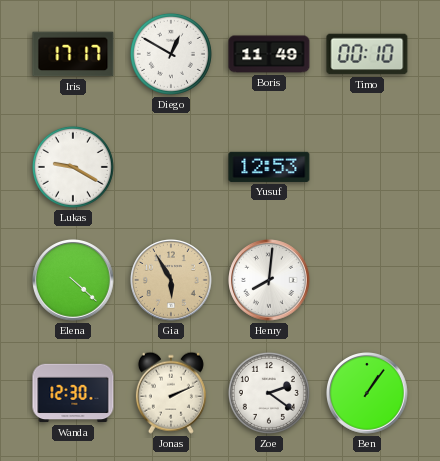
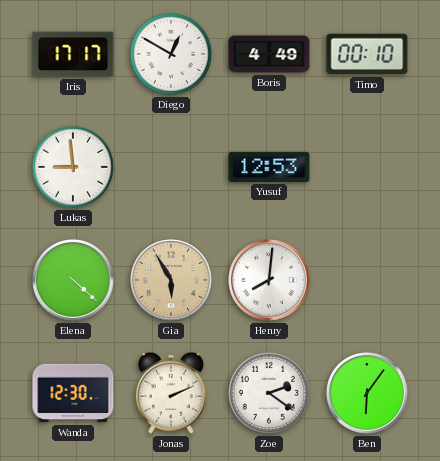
Boris: 11:49 -> 4:49 (269, 54)
Lukas: 9:20 -> 8:59 (73, 167)
Ben: 1:06 -> 6:06 (368, 394)
